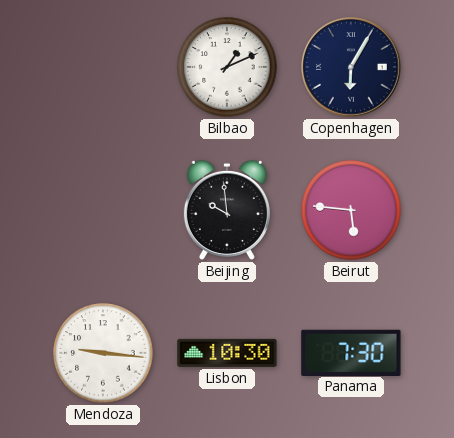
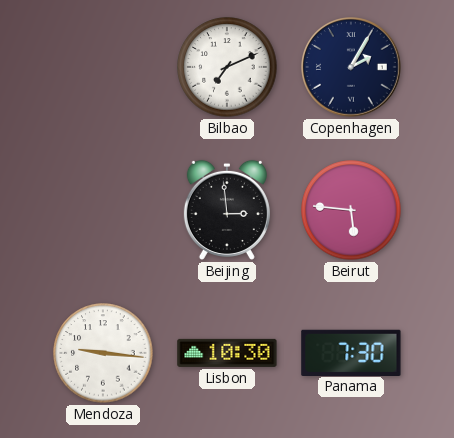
Bilbao: 1:11 -> 7:11 (227, 67)
Copenhagen: 6:05 -> 2:05 (352, 68)
Beijing: 9:59 -> 2:59 (227, 210)
